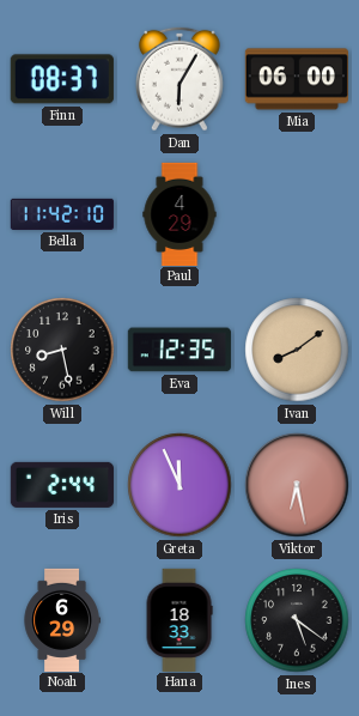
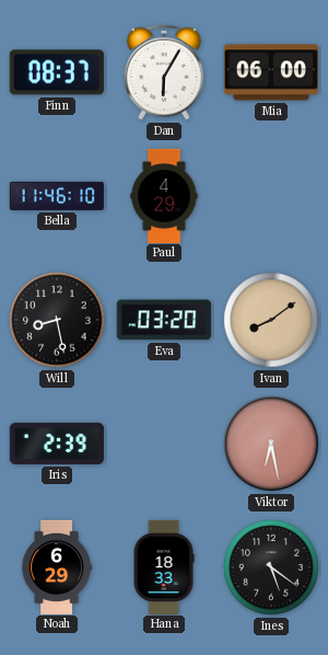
Bella: 11:42 -> 11:46 (57, 196)
Eva: 12:35 -> 03:20 (164, 320)
Iris: 2:44 -> 2:39 (57, 444)
Greta: 11:56 -> none (180, 485)
